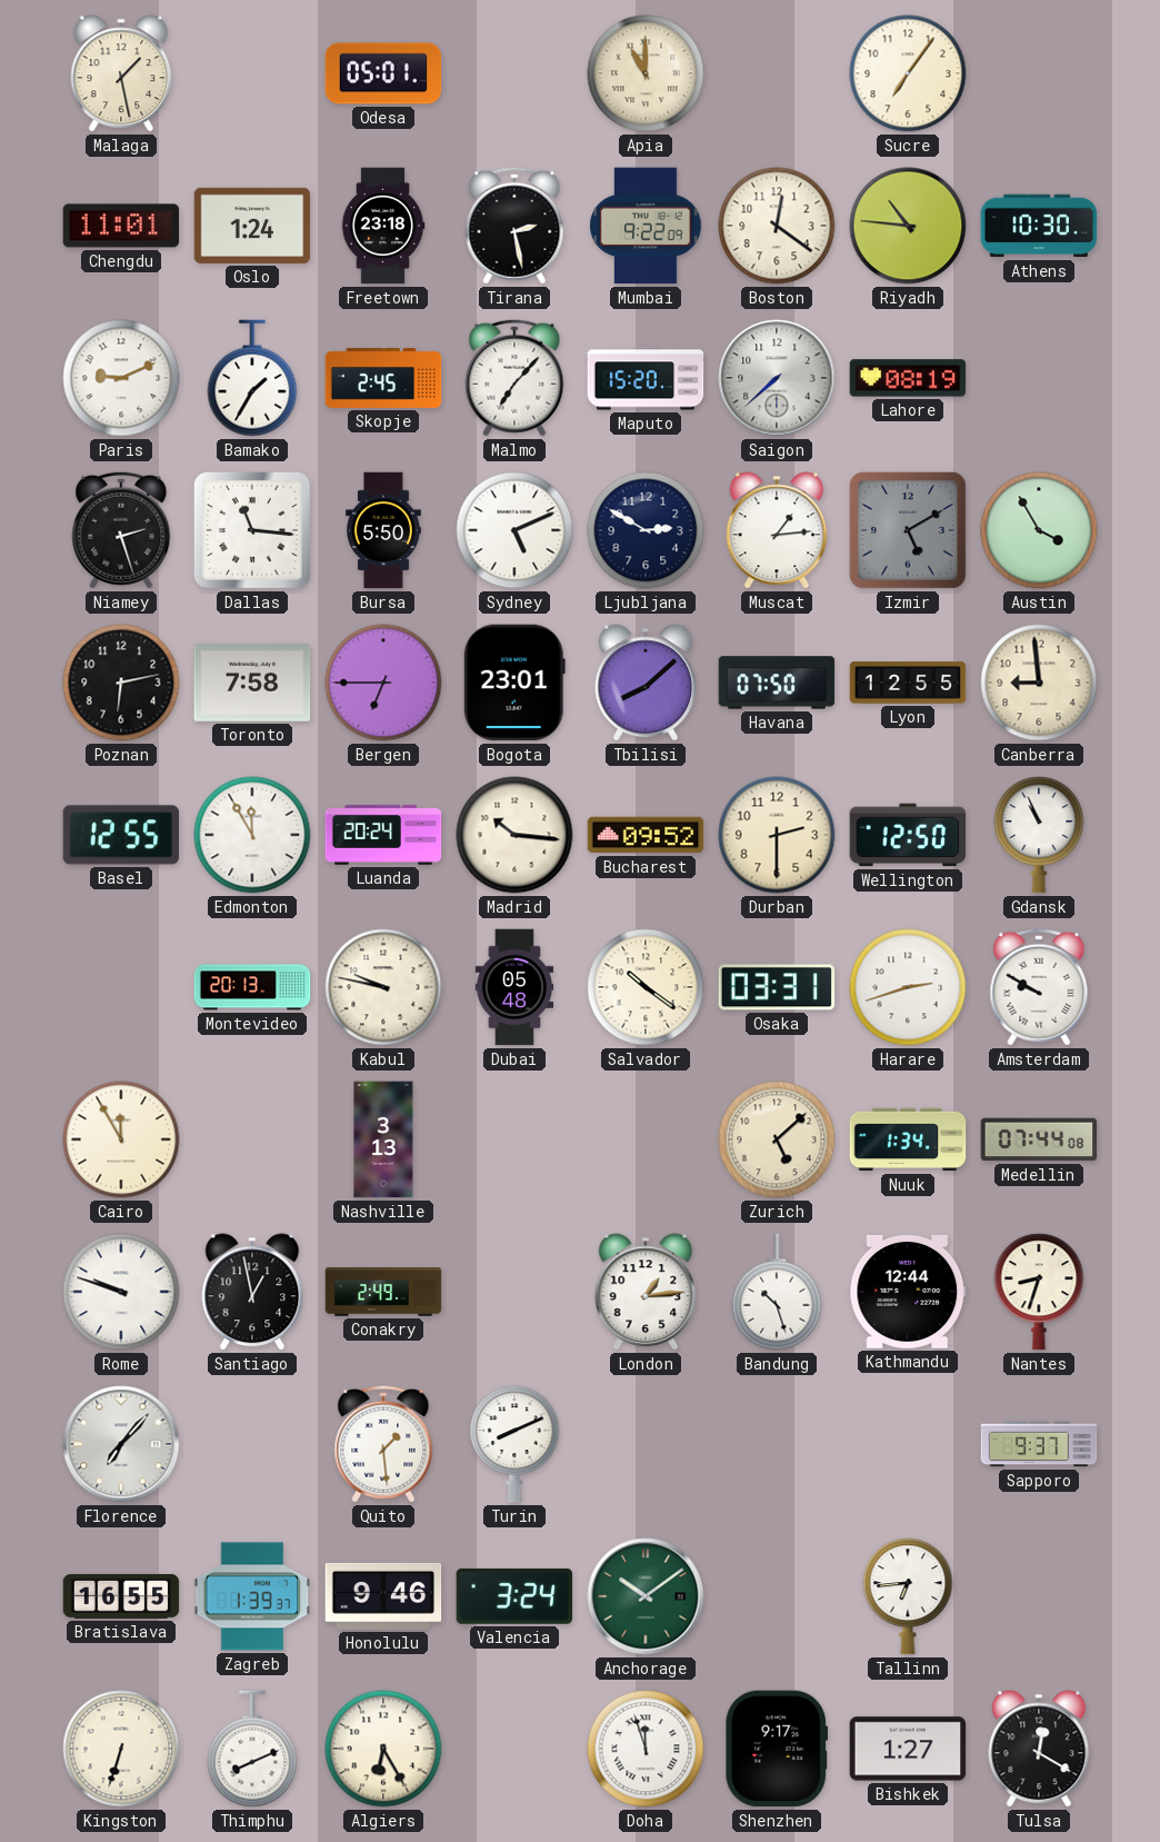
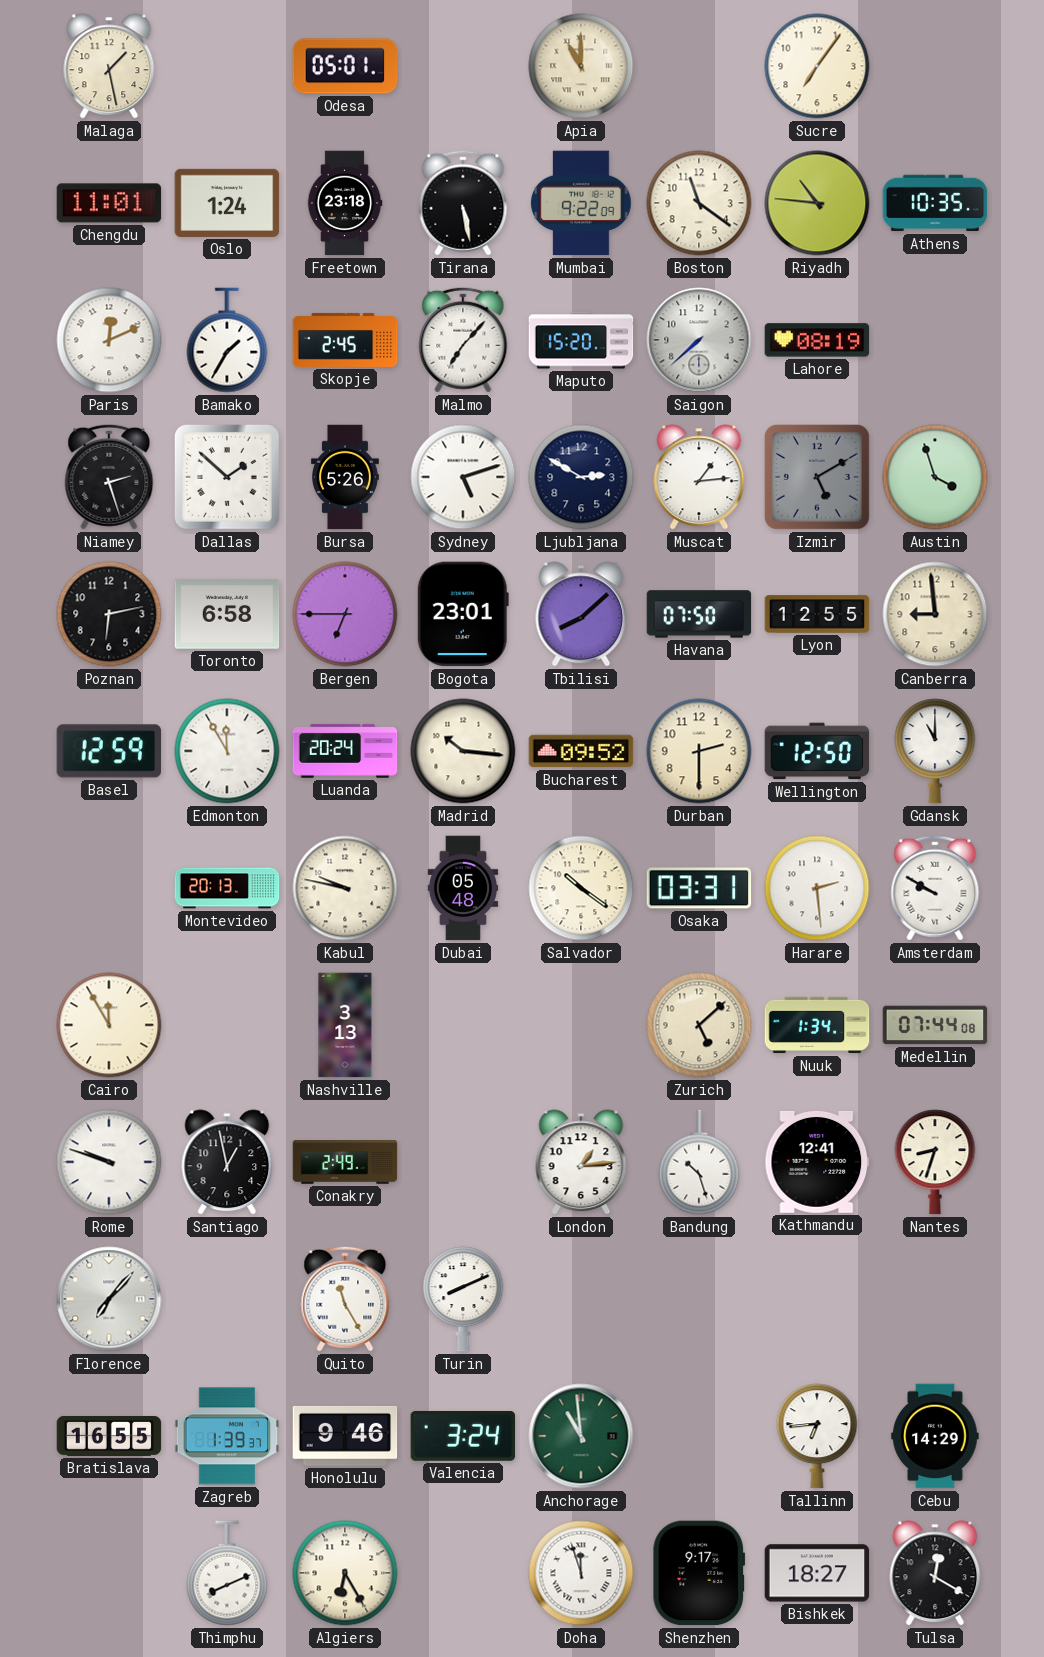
Tirana: 2:28 -> 5:28 (463, 203)
Boston: 12:21 -> 11:21 (699, 203)
Athens: 10:30 -> 10:35 (935, 203)
Paris: 9:11 -> 12:11 (109, 340)
Dallas: 11:16 -> 1:52 (227, 477)
Bursa: 5:50 -> 5:26 (346, 477)
Sydney: 5:11 -> 5:12 (463, 477)
Austin: 3:55 -> 3:57 (935, 477)
Toronto: 7:58 -> 6:58 (227, 614)
Basel: 12:55 -> 12:59 (109, 751)
Gdansk: 10:56 -> 11:00 (935, 751)
Harare: 2:42 -> 2:29 (817, 888)
Kathmandu: 12:44 -> 12:41 (817, 1162)
Quito: 1:29 -> 11:25 (345, 1299)
Sapporo: 9:37 -> none (1039, 1444)
Anchorage: 10:09 -> 10:59 (581, 1436)
Cebu: none -> 14:29 (935, 1436)
Kingston: 6:33 -> none (121, 1749)
Bishkek: 1:27 -> 18:27 (817, 1573)
